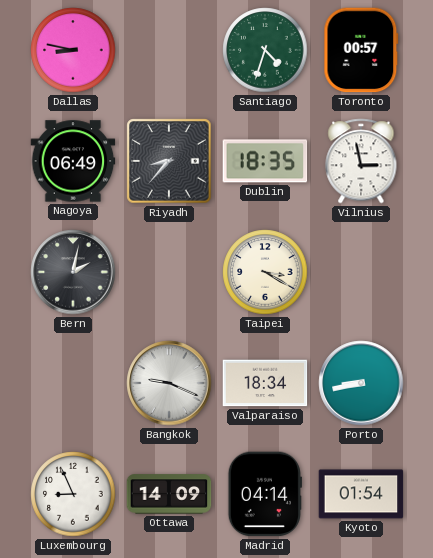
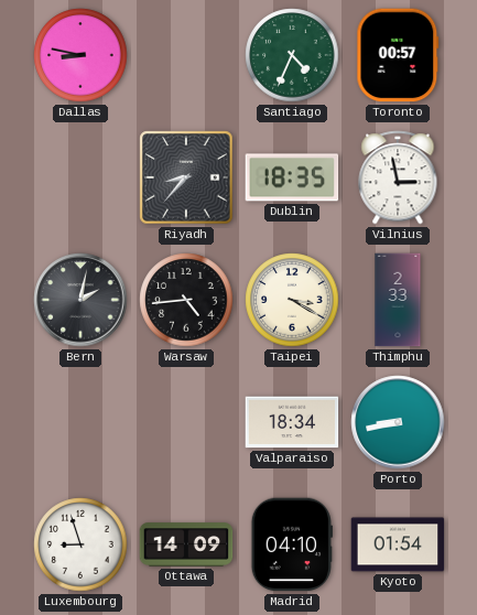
Santiago: 4:33 -> 4:34 (292, 55)
Nagoya: 06:49 -> none (73, 161)
Warsaw: none -> 4:44 (186, 300)
Thimphu: none -> 2:33 (398, 300)
Bangkok: 9:19 -> none (169, 383)
Luxembourg: 8:56 -> 8:57 (80, 544)
Madrid: 04:14 -> 04:10 (292, 544)
